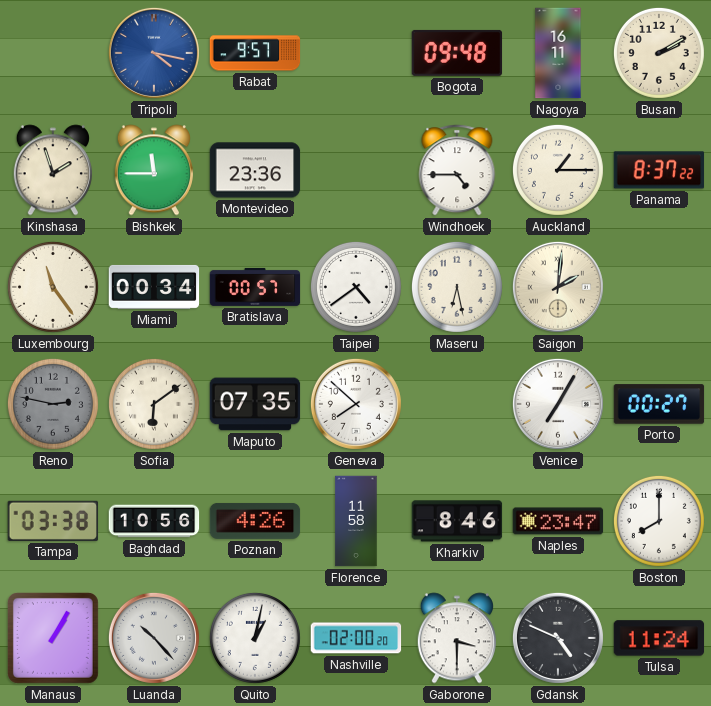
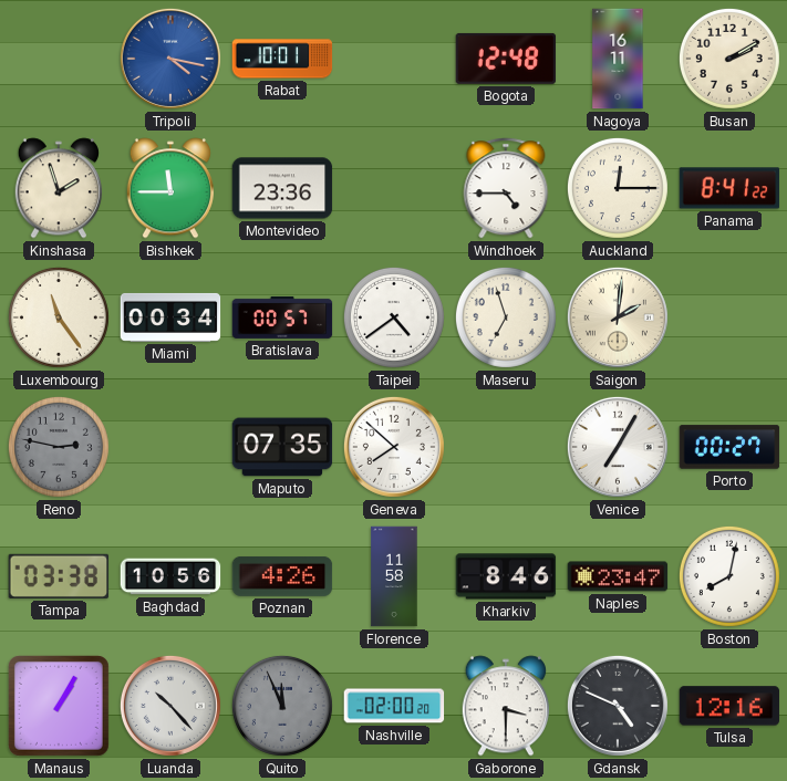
Rabat: 9:57 -> 10:01 (282, 59)
Bogota: 09:48 -> 12:48 (506, 59)
Auckland: 1:15 -> 12:15 (618, 188)
Panama: 8:37 -> 8:41 (729, 188)
Maseru: 6:28 -> 6:57 (506, 317)
Sofia: 6:09 -> none (154, 404)
Boston: 8:00 -> 8:02 (729, 576)
Quito: 1:02 -> 11:56 (282, 706)
Quito dial: white -> grey (282, 706)
Tulsa: 11:24 -> 12:16 (729, 706)
